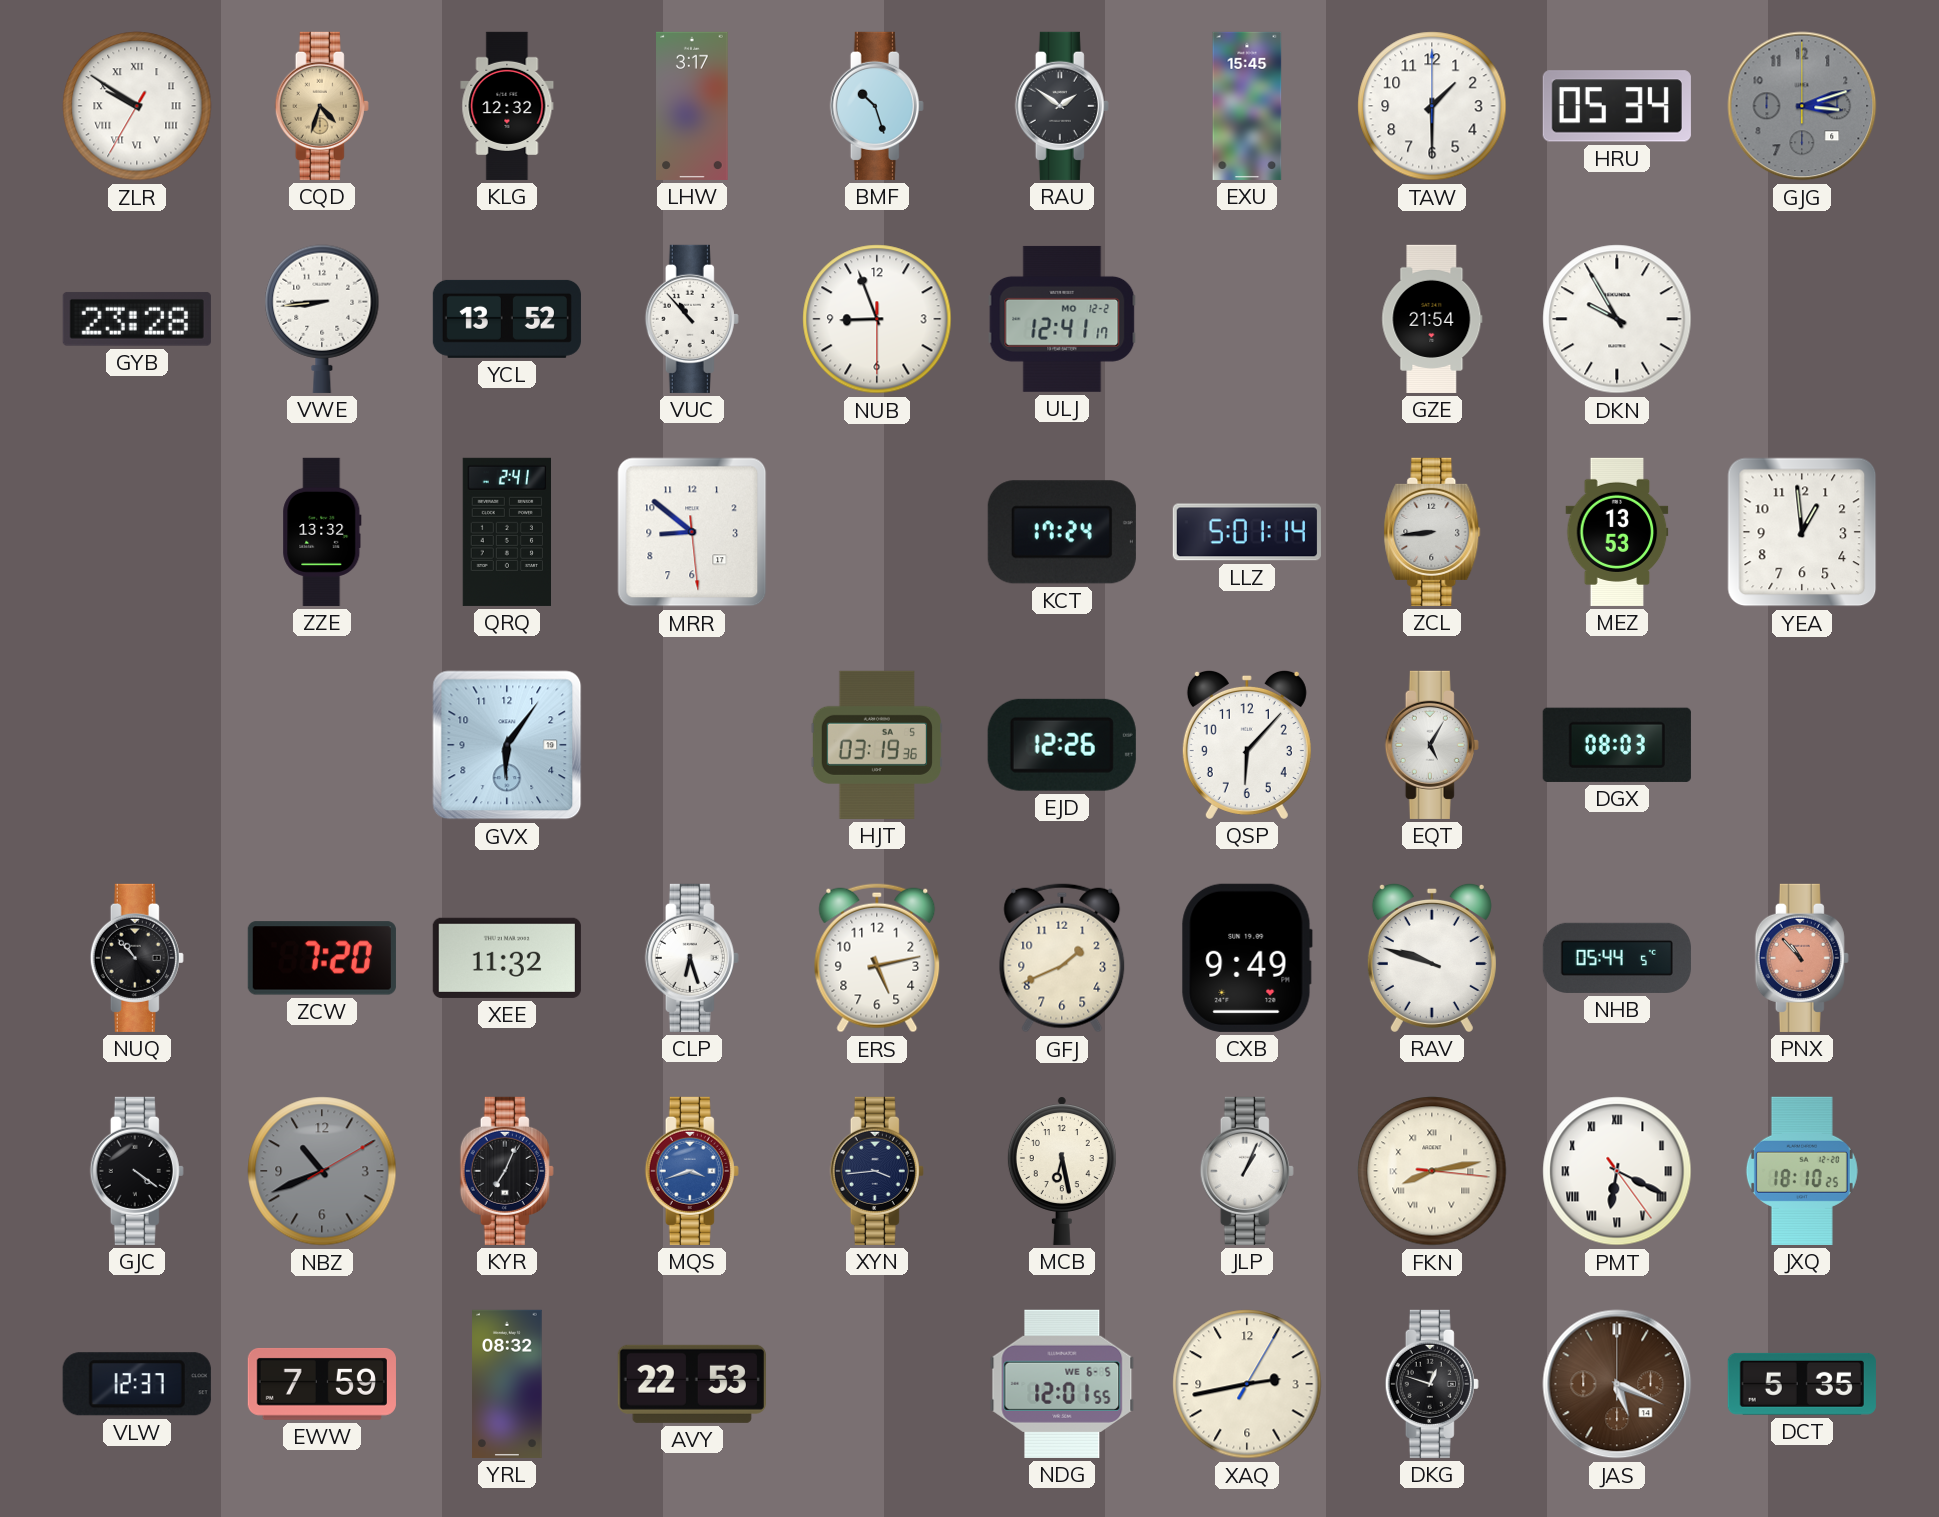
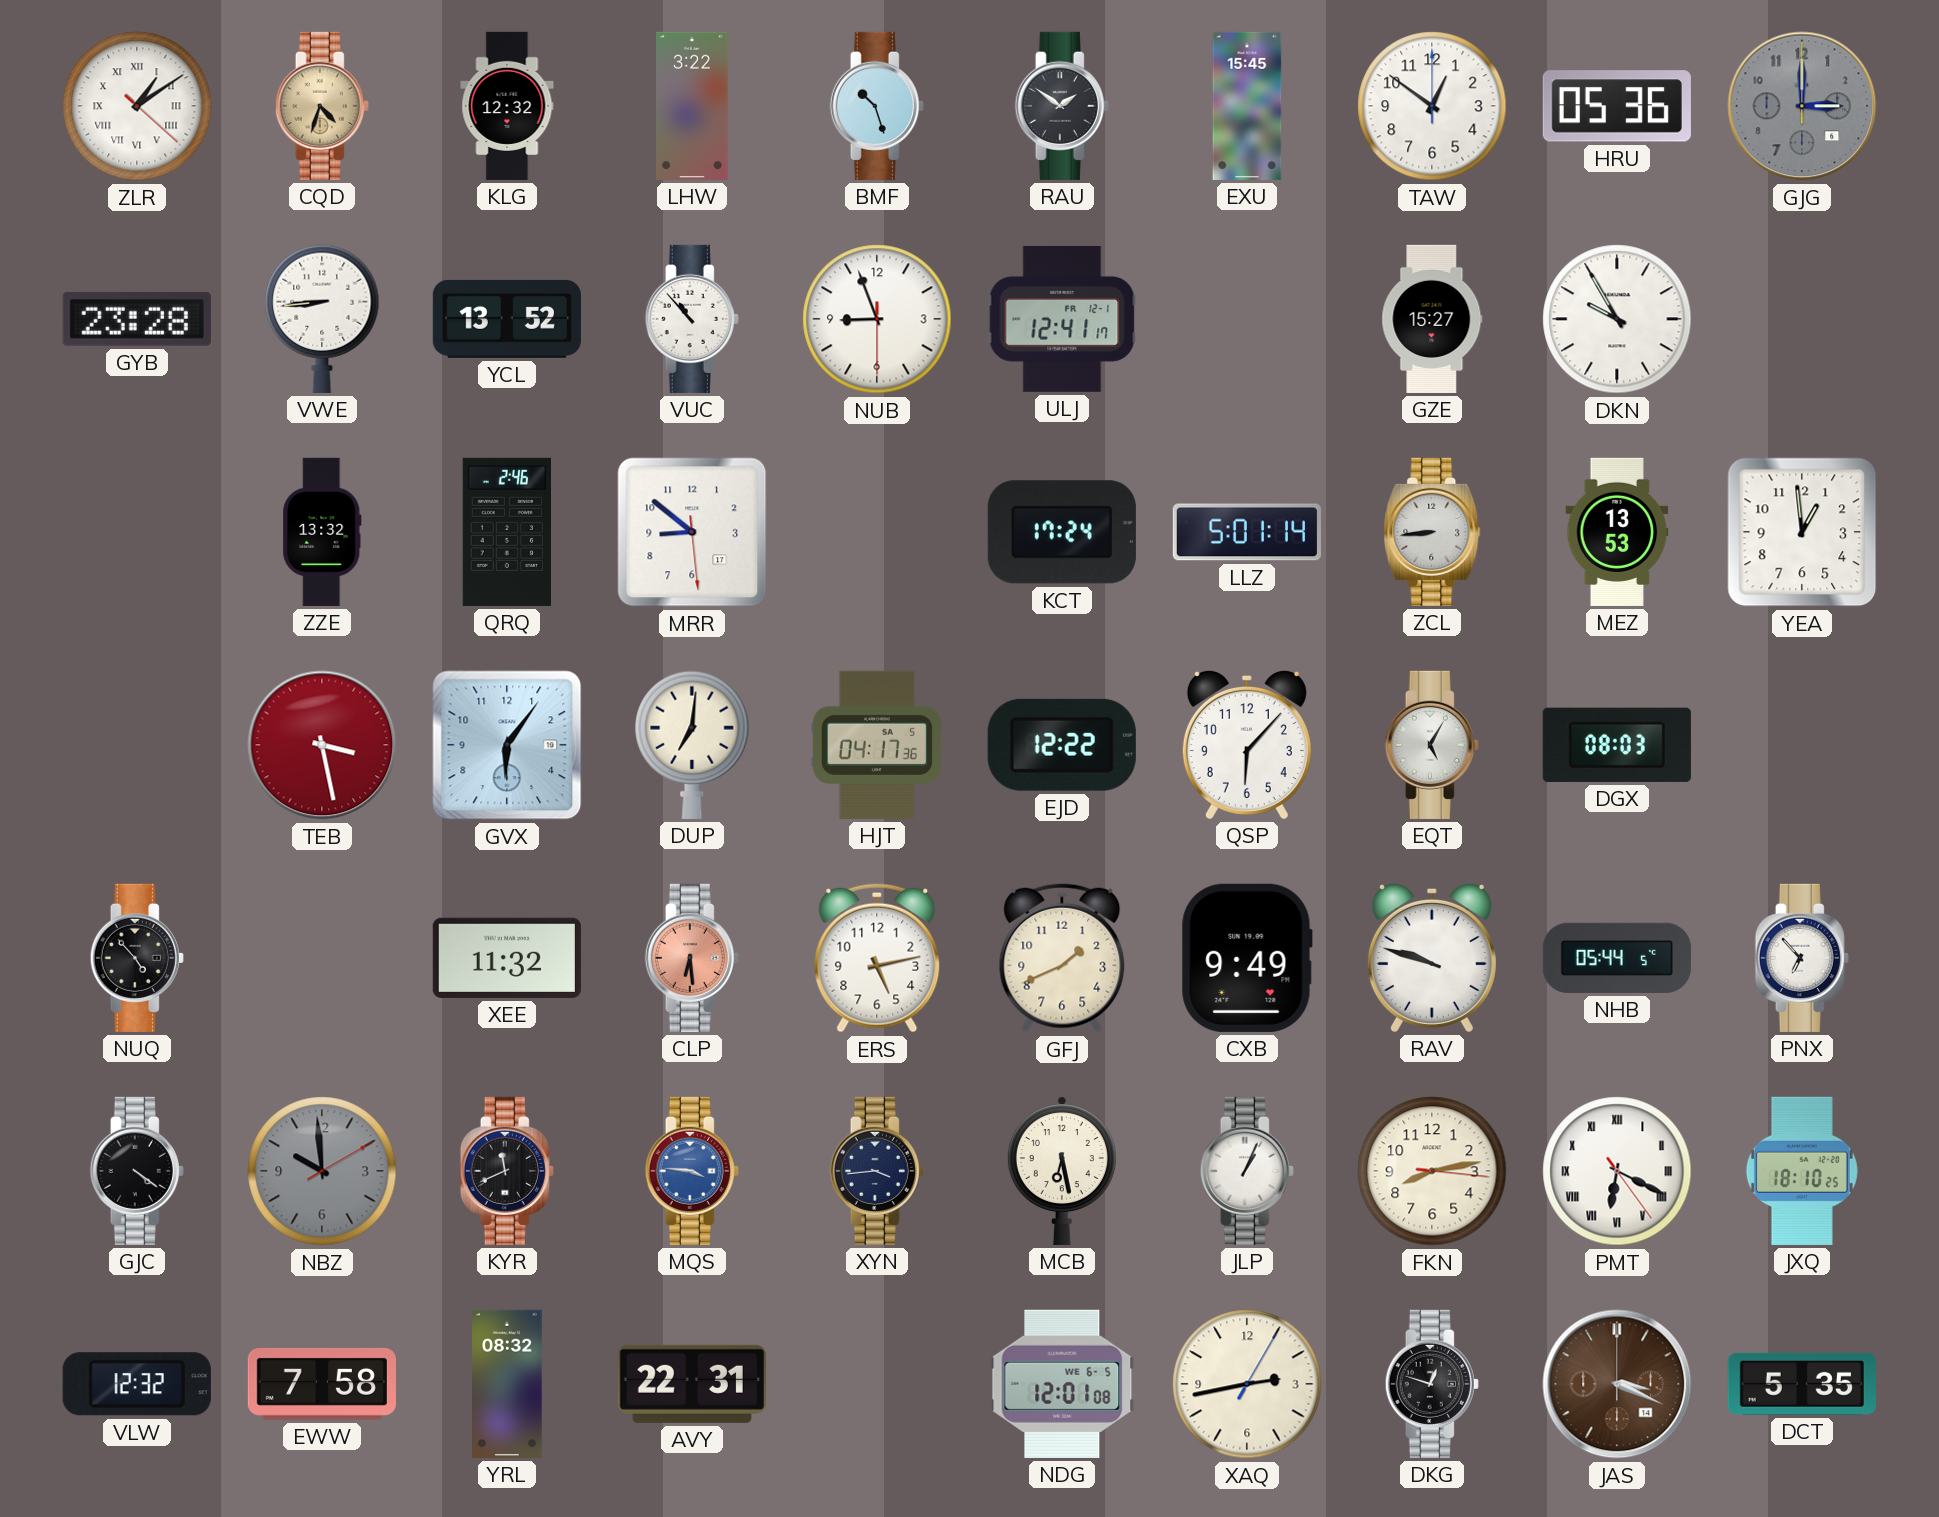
ZLR: 9:50 -> 1:09 (137, 106)
LHW: 3:17 -> 3:22 (692, 106)
TAW: 1:30 -> 12:51 (1432, 106)
HRU: 05:34 -> 05:36 (1617, 106)
GJG: 3:12 -> 3:00 (1802, 106)
ULJ date: MO 12-2 -> FR 12-1 (1062, 319)
GZE: 21:54 -> 15:27 (1432, 319)
QRQ: 2:41 -> 2:46 (506, 532)
TEB: none -> 3:28 (322, 745)
DUP: none -> 7:01 (692, 745)
HJT: 03:19 -> 04:17 (876, 745)
EJD: 12:26 -> 12:22 (1062, 745)
NUQ: 10:53 -> 4:53 (137, 958)
ZCW: 7:20 -> none (322, 958)
CLP: 6:27 -> 6:29 (692, 958)
CLP dial: white -> salmon (692, 958)
PNX: 10:53 -> 6:53 (1802, 958)
PNX dial: salmon -> white (1802, 958)
NBZ: 10:41 -> 9:59 (322, 1171)
KYR: 7:04 -> 11:41 (507, 1171)
MQS: 3:42 -> 3:46 (692, 1171)
FKN numerals: Roman -> Arabic (1432, 1171)
VLW: 12:37 -> 12:32 (137, 1384)
EWW: 7:59 -> 7:58 (322, 1384)
AVY: 22:53 -> 22:31 (692, 1384)
NDG: 12:01:55 -> 12:01:08 (1062, 1384)
JAS: 5:19 -> 3:19 (1617, 1384)
